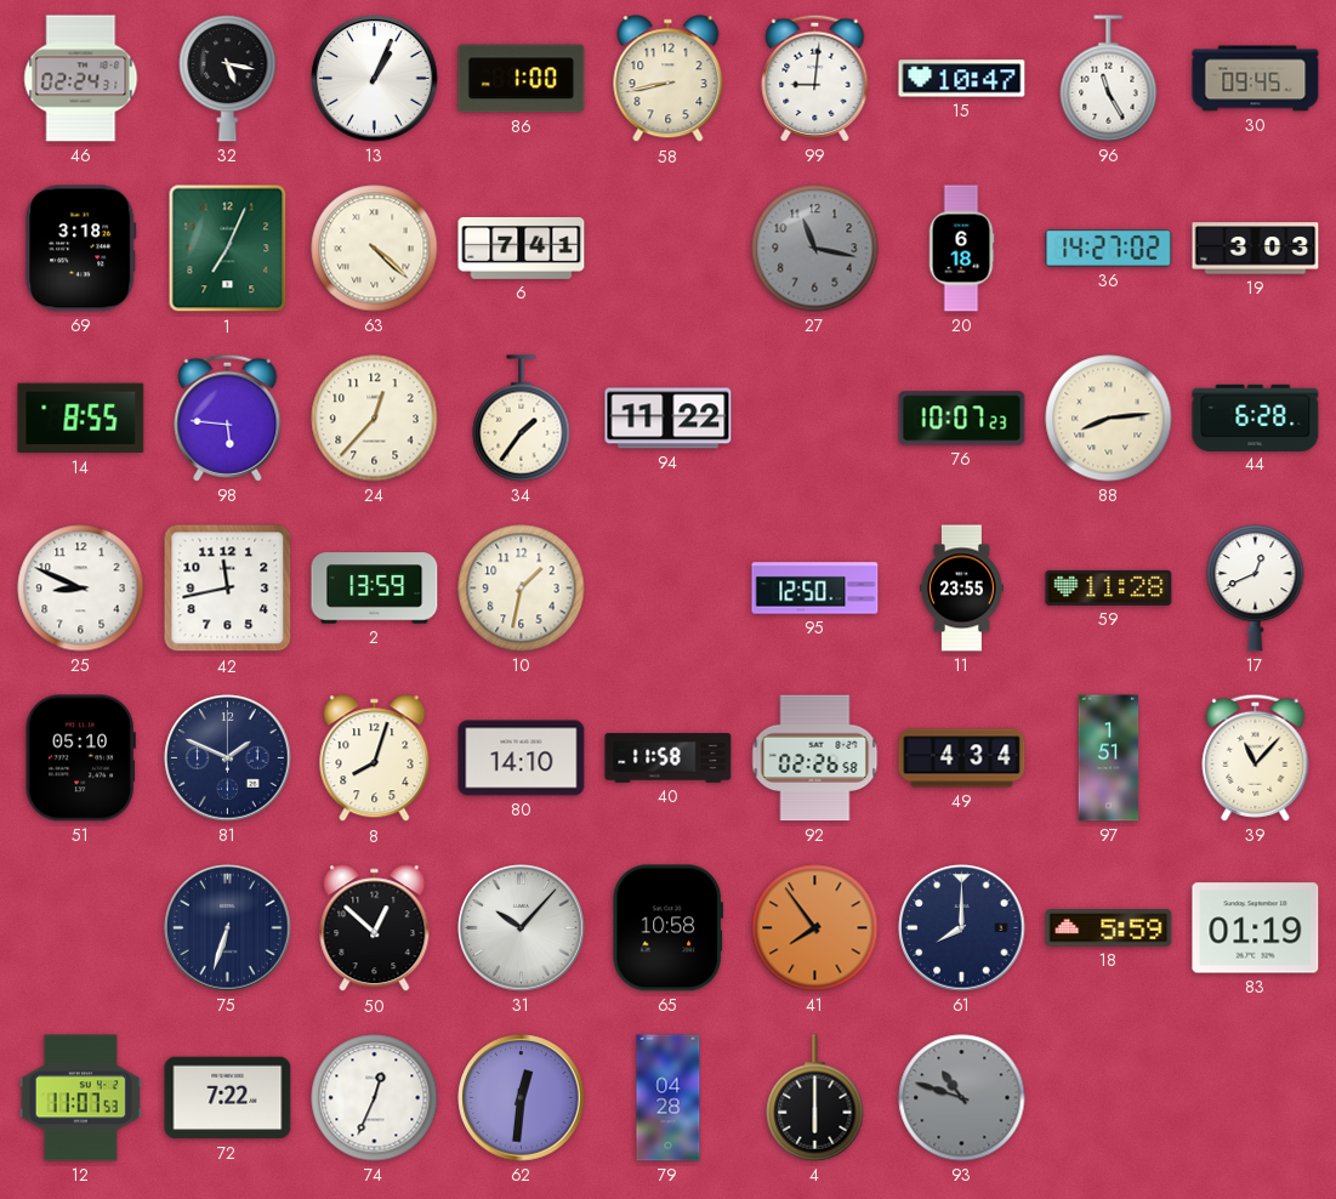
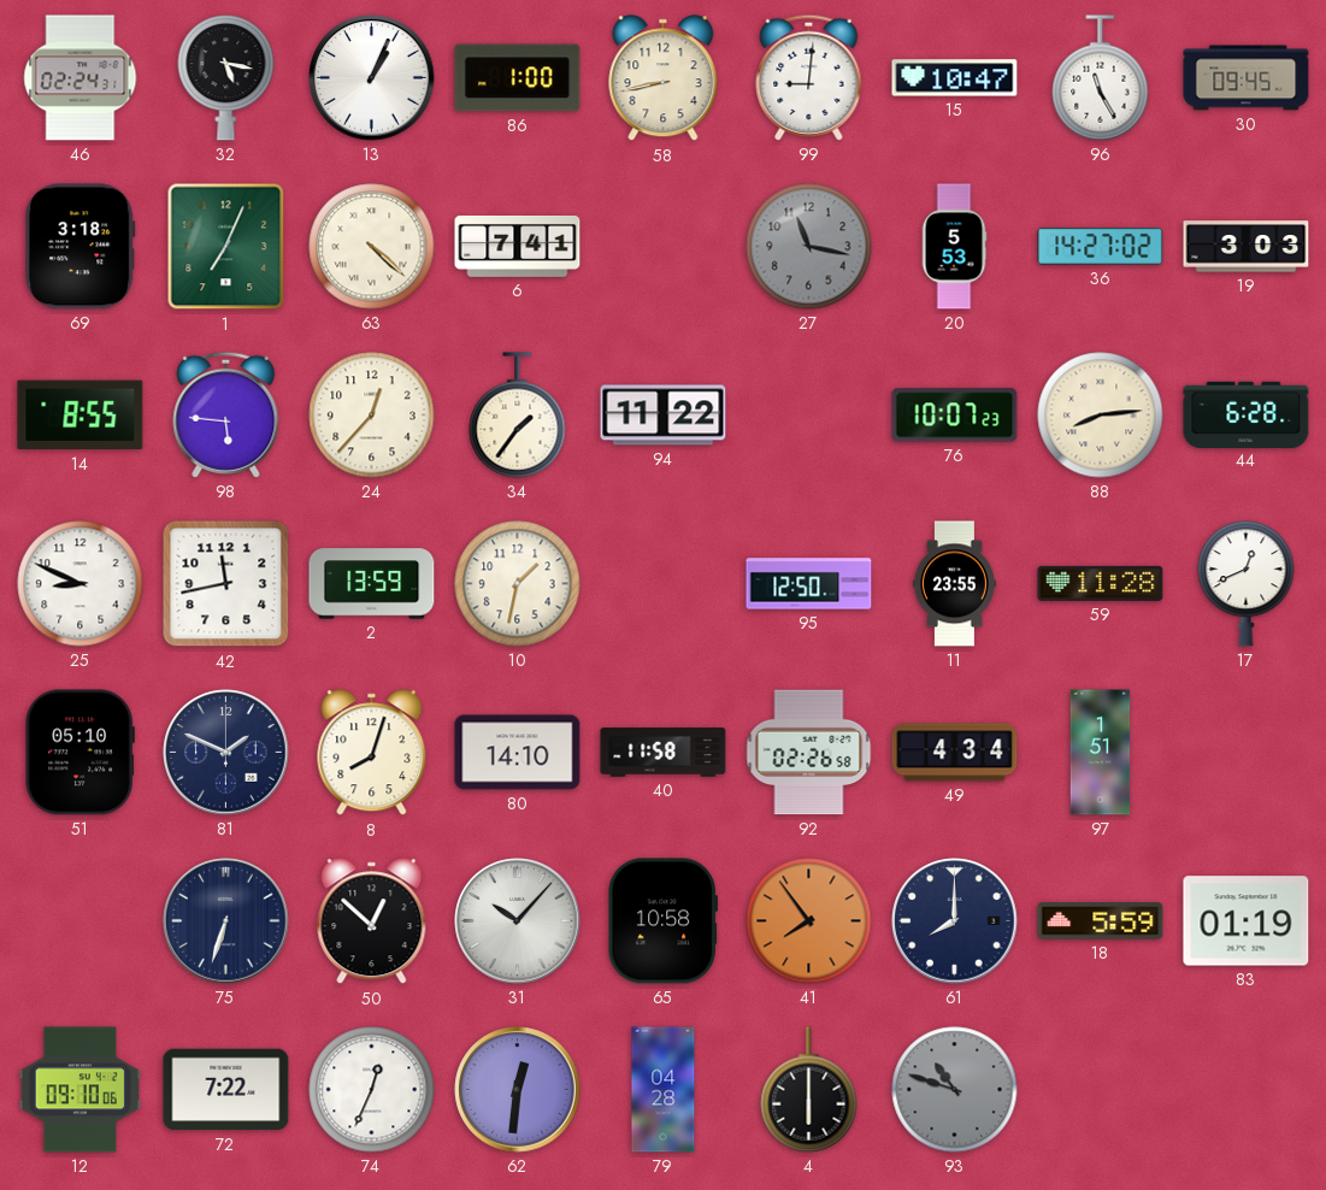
20: 6:18 -> 5:53 (954, 247)
39: 11:07 -> none (1256, 757)
12: 11:07 -> 09:10 (79, 1090)
